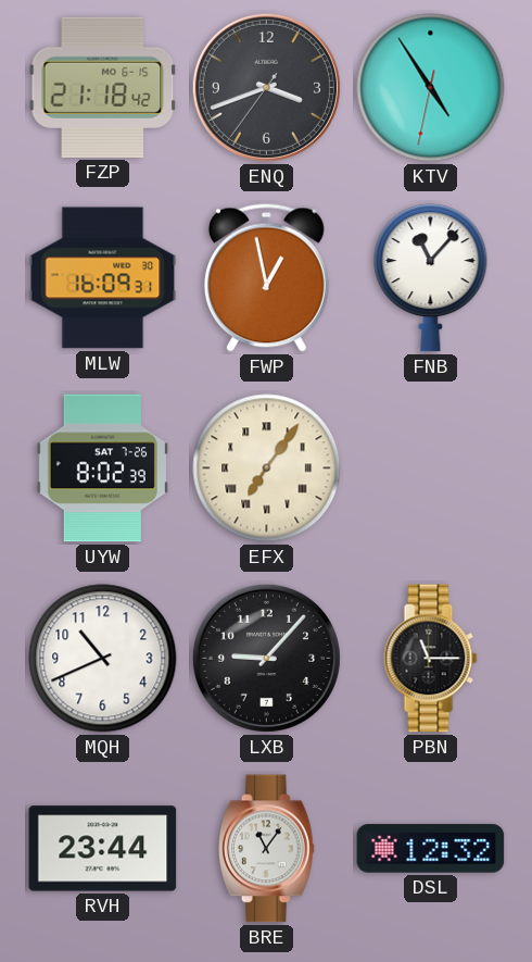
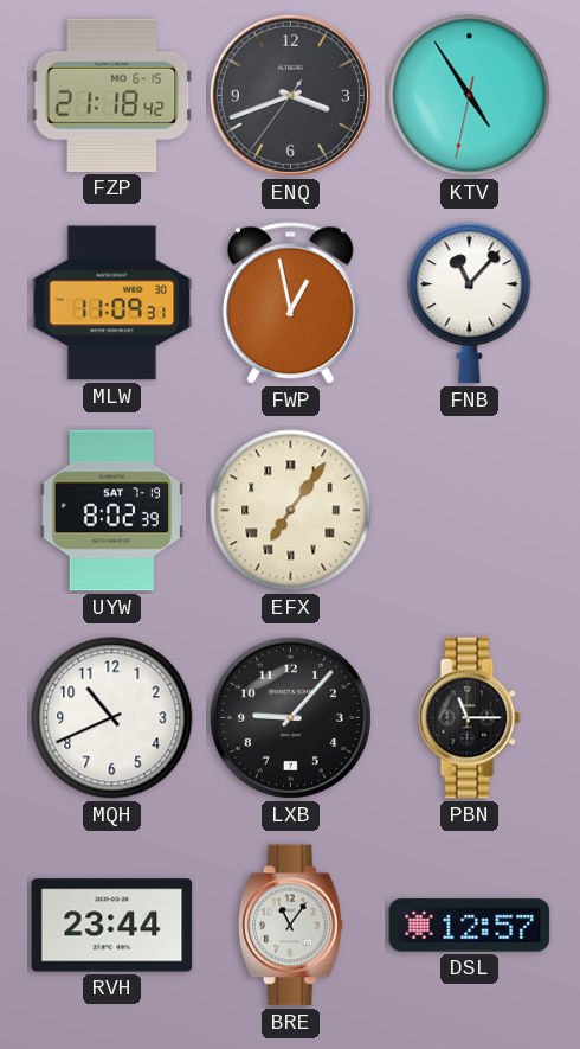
MLW: 16:09 -> 11:09 (112, 303)
UYW date: SAT 7-26 -> SAT 7-19 (111, 511)
DSL: 12:32 -> 12:57 (470, 926)
